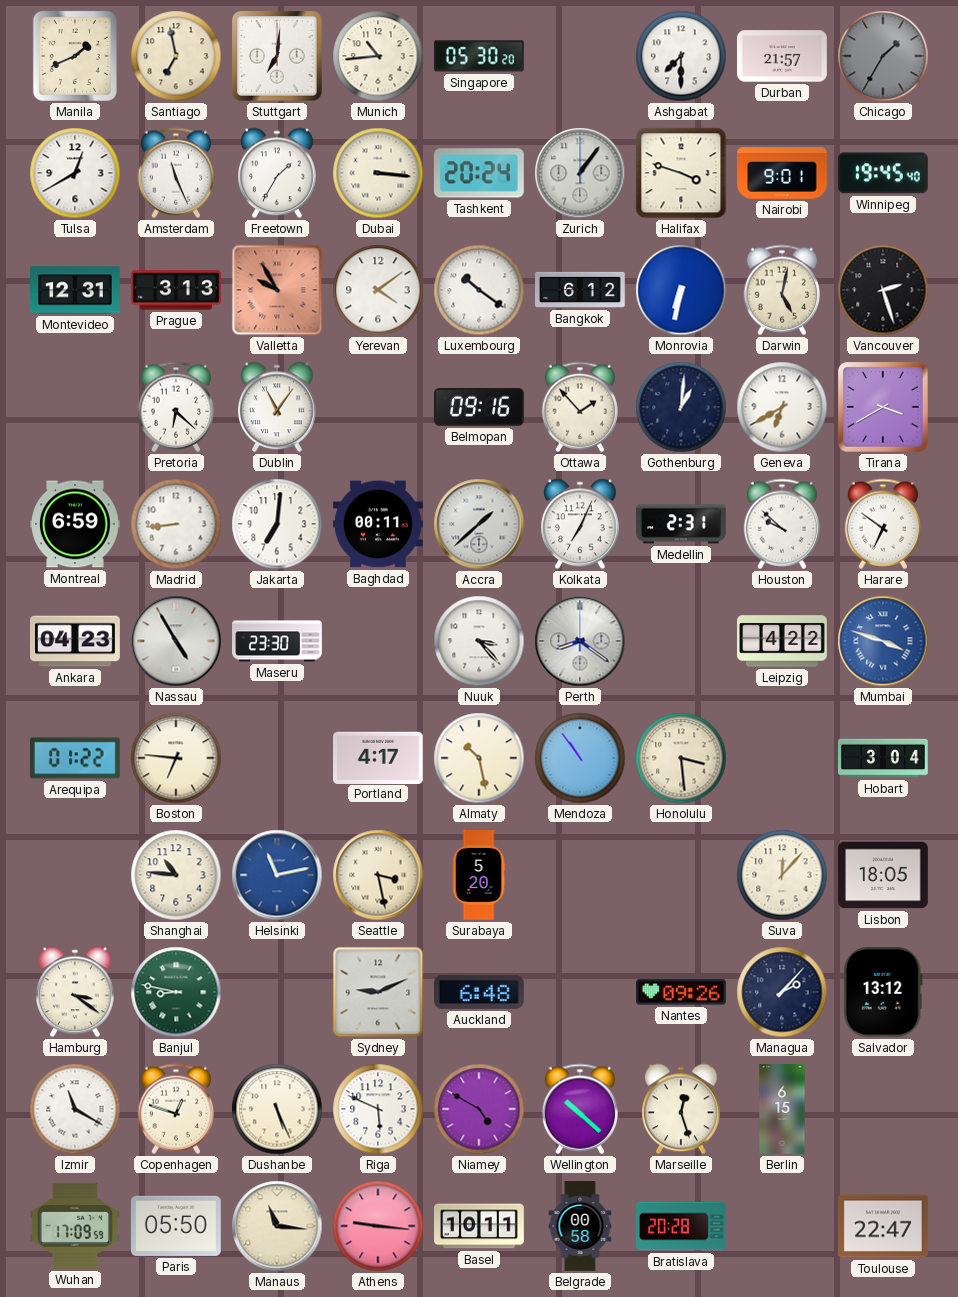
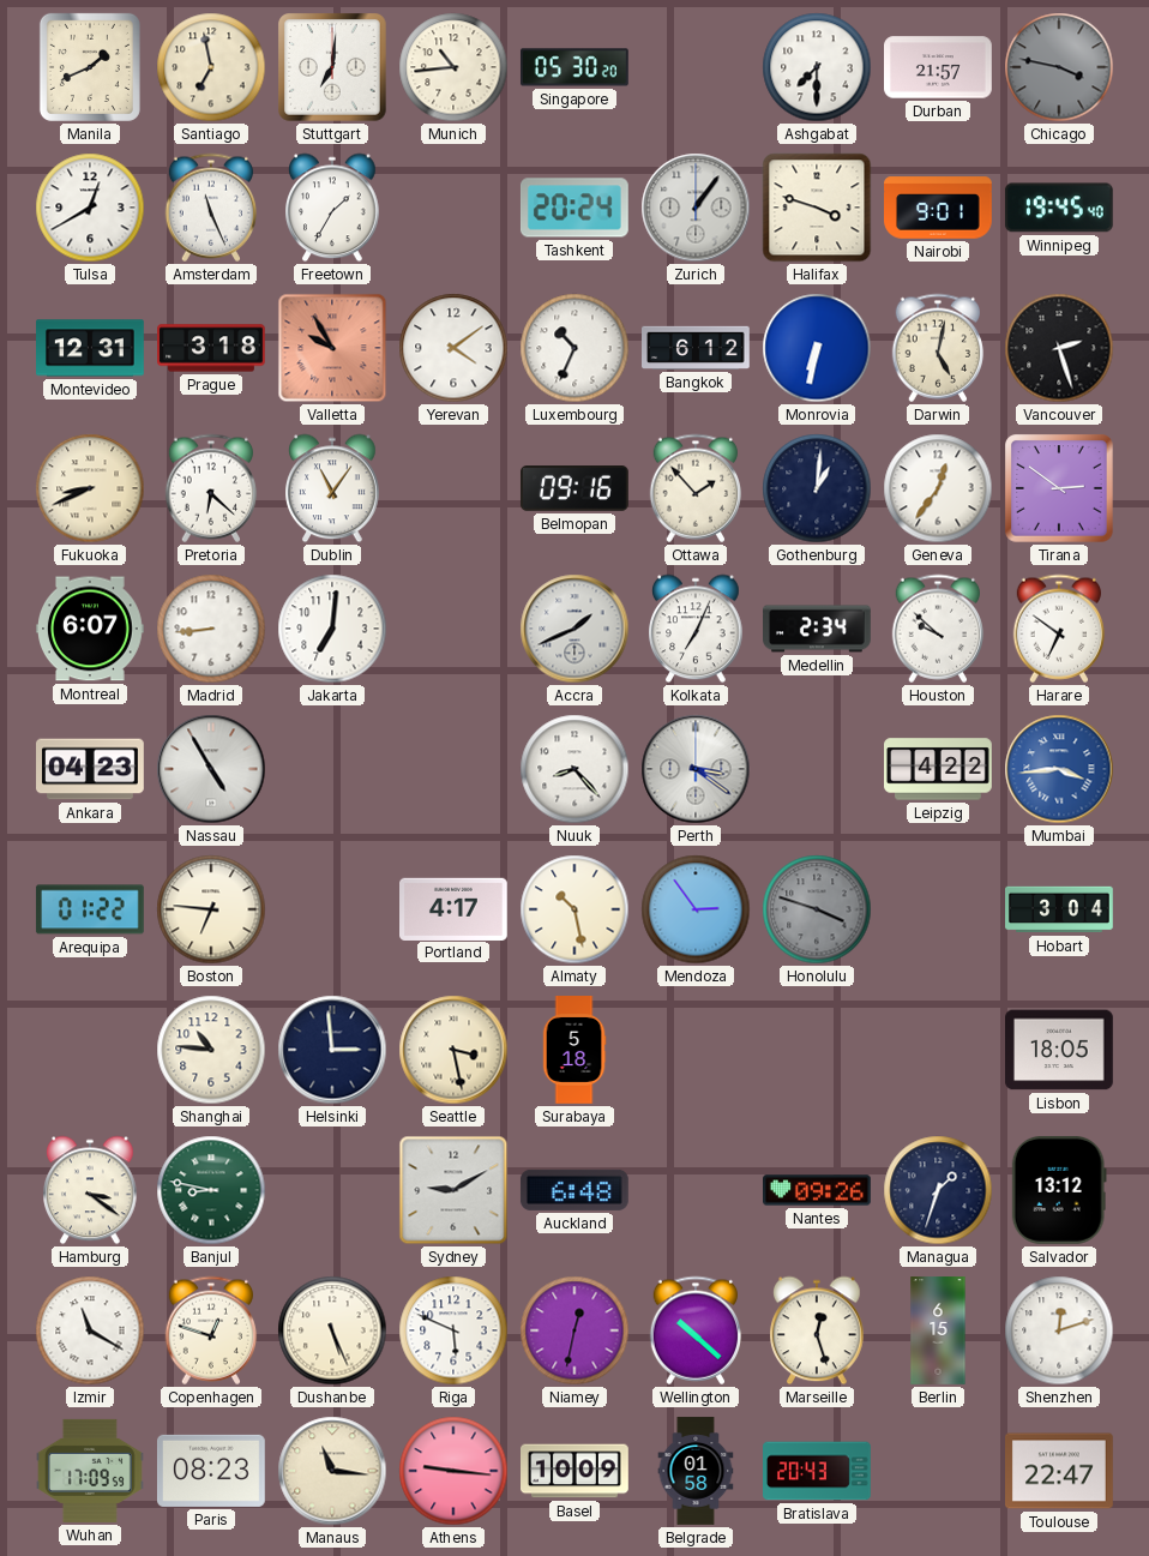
Chicago: 1:35 -> 3:47 (1059, 67)
Dubai: 3:16 -> none (378, 173)
Prague: 3:13 -> 3:18 (212, 348)
Luxembourg: 10:21 -> 10:34 (574, 348)
Fukuoka: none -> 8:41 (90, 488)
Geneva: 6:40 -> 12:36 (938, 488)
Tirana: 3:40 -> 2:51 (1060, 489)
Montreal: 6:59 -> 6:07 (91, 629)
Baghdad: 00:11 -> none (379, 524)
Accra: 1:38 -> 1:41 (574, 629)
Medellin: 2:31 -> 2:34 (818, 629)
Maseru: 23:30 -> none (277, 641)
Nuuk: 3:23 -> 8:23 (574, 769)
Perth: 8:21 -> 3:21 (696, 769)
Mumbai: 3:48 -> 3:44 (1059, 769)
Mendoza: 10:54 -> 2:54 (696, 909)
Honolulu: 3:29 -> 3:48 (817, 909)
Honolulu dial: cream -> grey (817, 909)
Helsinki: 11:13 -> 2:59 (332, 1050)
Helsinki dial: blue -> navy (332, 1050)
Surabaya: 5:20 -> 5:18 (574, 1050)
Suva: 12:07 -> none (782, 875)
Sydney: 9:11 -> 9:10 (453, 1190)
Managua: 2:07 -> 1:33 (938, 1190)
Niamey: 4:50 -> 12:32 (574, 1330)
Shenzhen: none -> 12:12 (1059, 1330)
Paris: 05:50 -> 08:23 (211, 1471)
Basel: 10:11 -> 10:09 (574, 1471)
Belgrade: 00:58 -> 01:58 (696, 1471)
Bratislava: 20:28 -> 20:43 (818, 1471)
